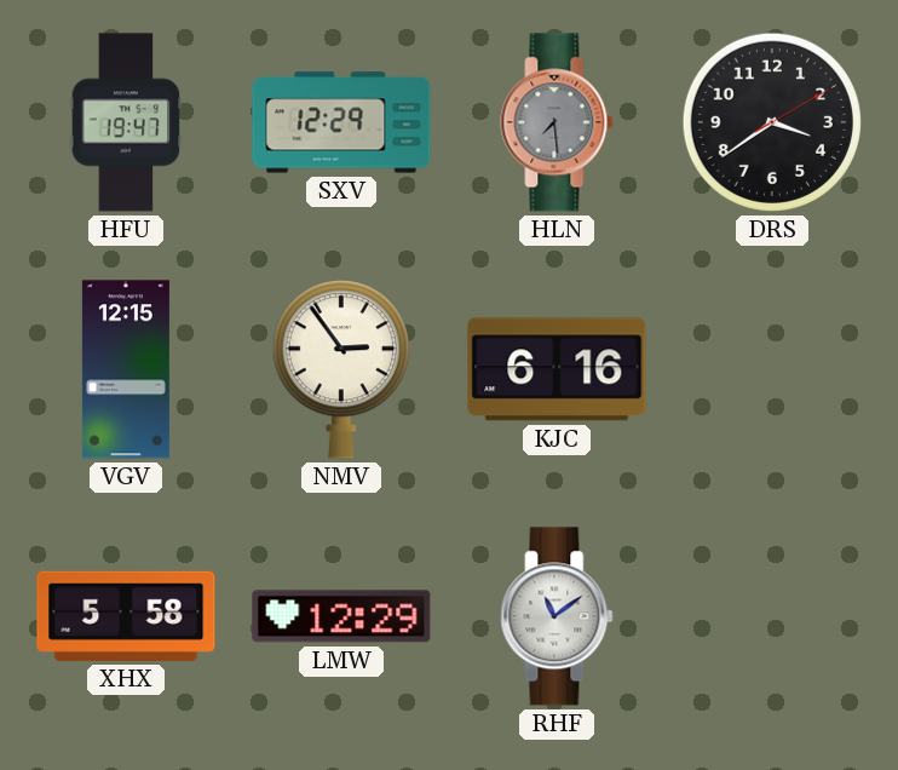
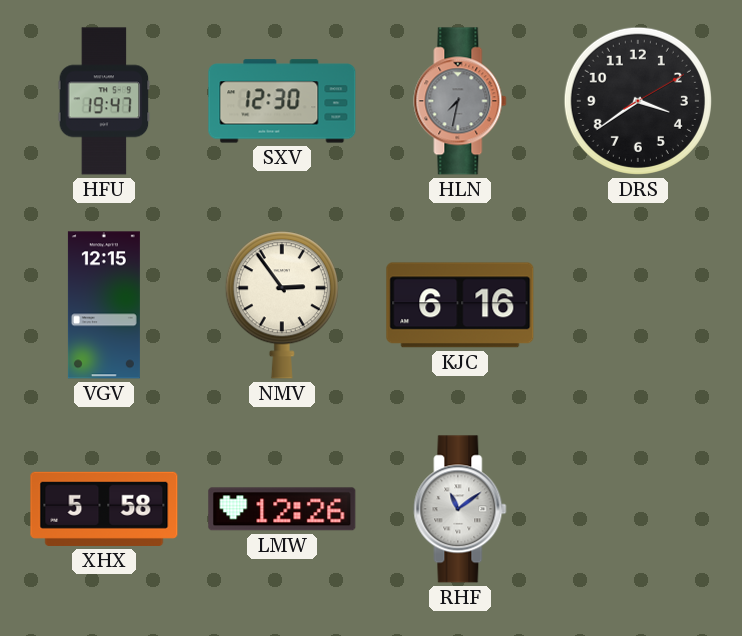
SXV: 12:29 -> 12:30 (282, 101)
HLN: 7:29 -> 7:32 (460, 101)
LMW: 12:29 -> 12:26 (282, 509)
